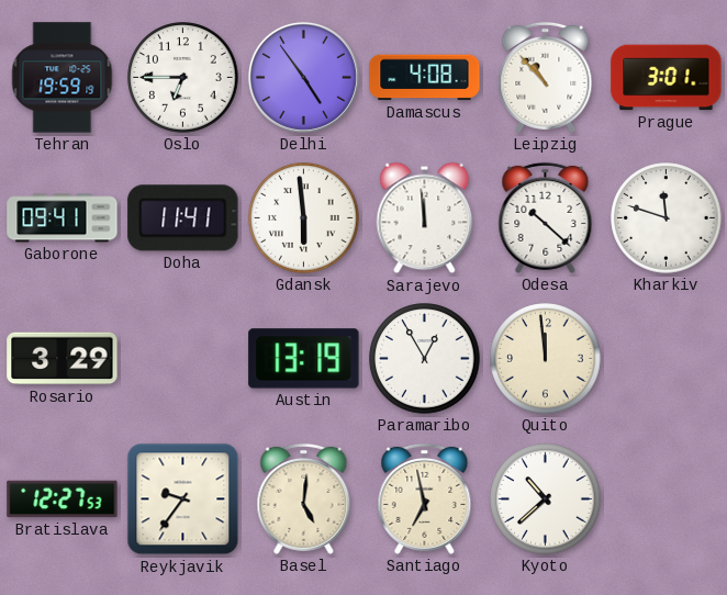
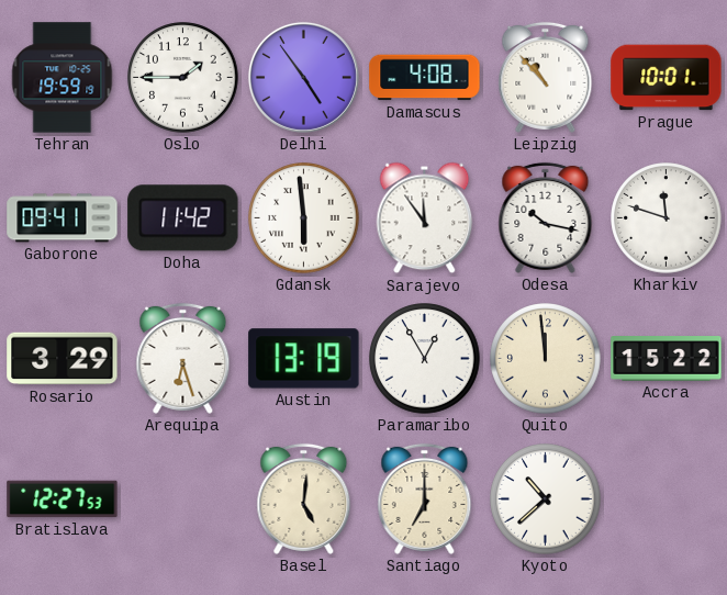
Oslo: 6:45 -> 1:45 (183, 78)
Prague: 3:01 -> 10:01 (667, 78)
Doha: 11:41 -> 11:42 (183, 218)
Sarajevo: 11:59 -> 11:54 (425, 218)
Odesa: 10:22 -> 10:17 (546, 217)
Arequipa: none -> 6:27 (183, 358)
Accra: none -> 15:22 (667, 359)
Reykjavik: 9:36 -> none (183, 499)
Santiago: 6:58 -> 7:00 (425, 498)
